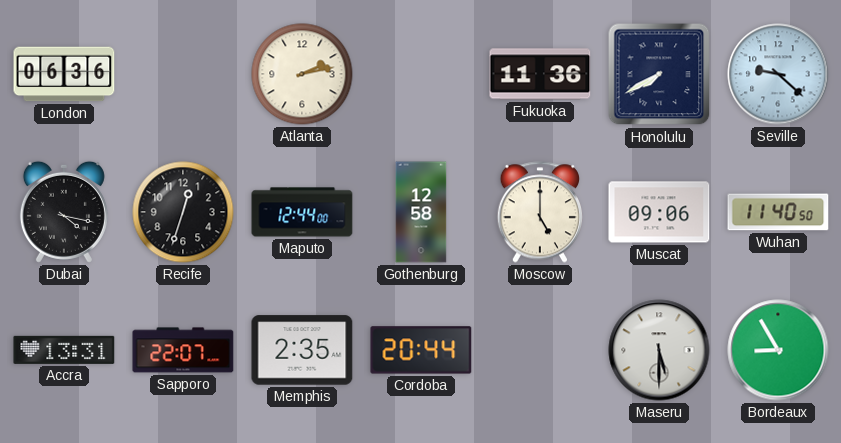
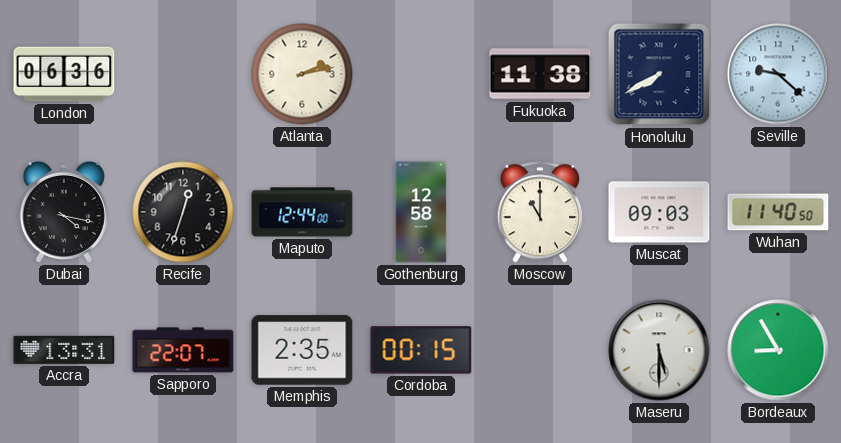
Fukuoka: 11:36 -> 11:38 (540, 74)
Moscow: 5:00 -> 11:00 (539, 212)
Muscat: 09:06 -> 09:03 (659, 212)
Cordoba: 20:44 -> 00:15 (421, 350)
